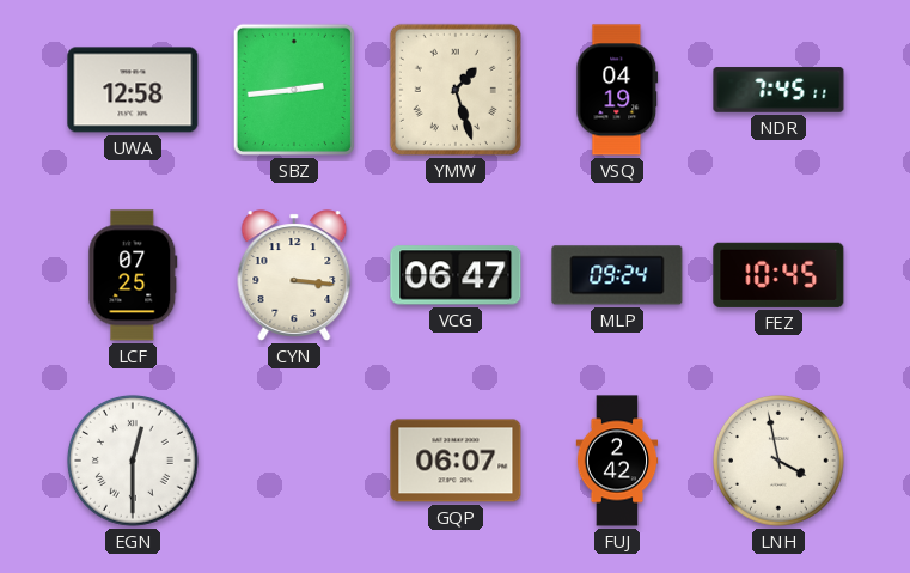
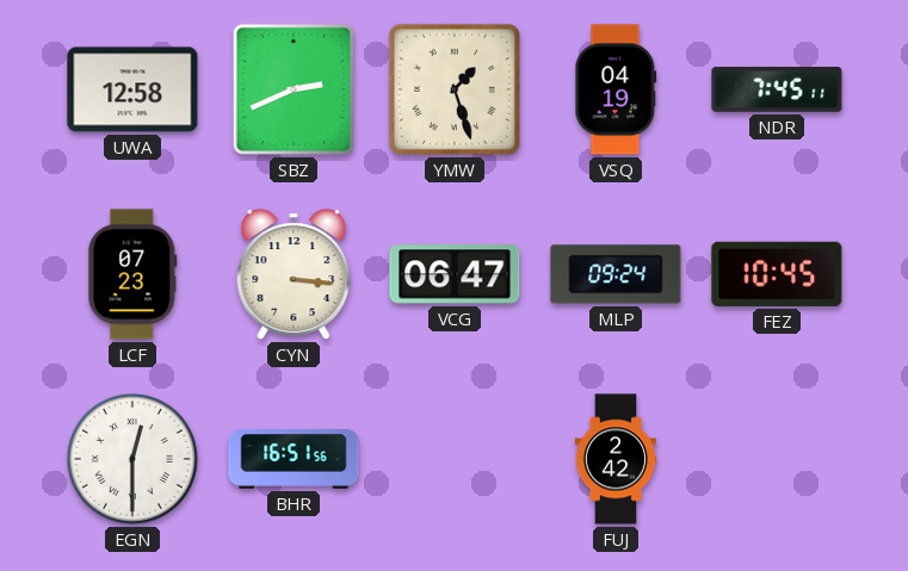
SBZ: 2:44 -> 2:41 (294, 89)
LCF: 07:25 -> 07:23 (132, 274)
BHR: none -> 16:51 (294, 460)
GQP: 06:07 -> none (456, 461)
LNH: 3:58 -> none (778, 461)
